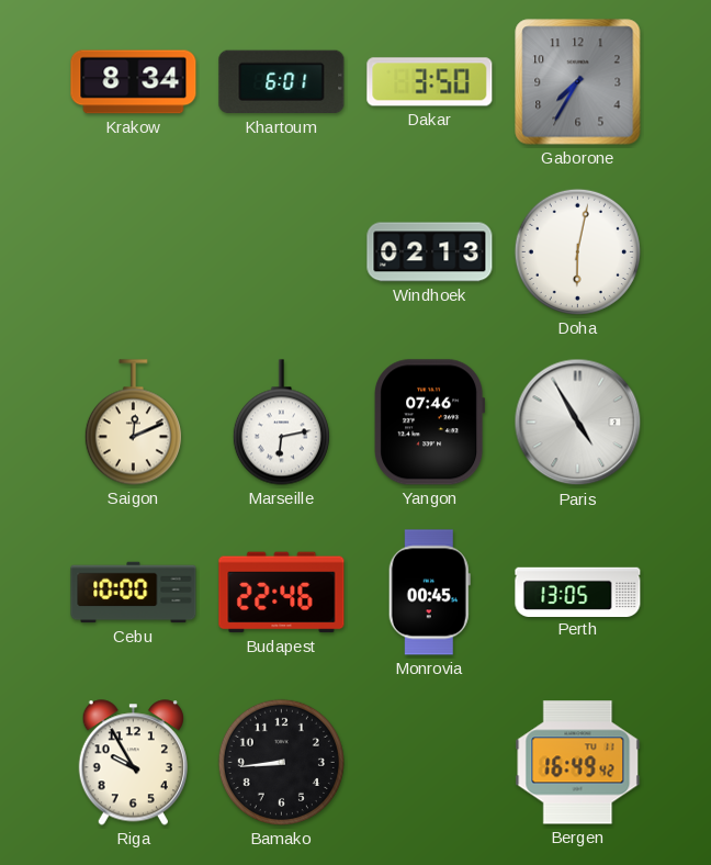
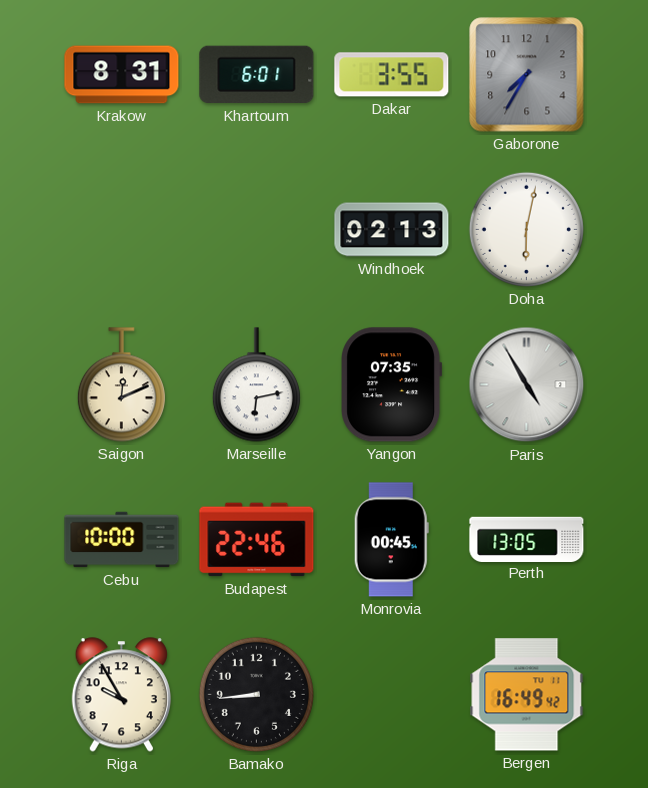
Krakow: 8:34 -> 8:31 (122, 75)
Dakar: 3:50 -> 3:55 (392, 75)
Yangon: 07:46 -> 07:35 (392, 385)
